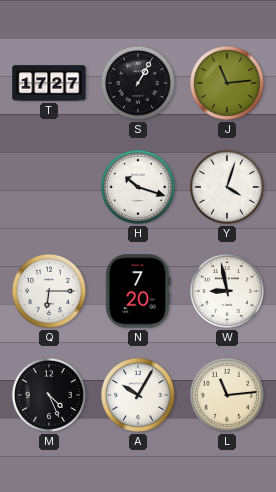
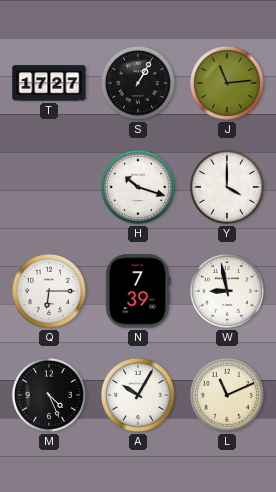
Y: 4:03 -> 4:00 (227, 187)
N: 7:20 -> 7:39 (138, 291)
L: 11:14 -> 11:11 (227, 395)
